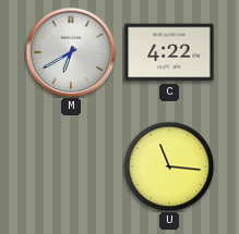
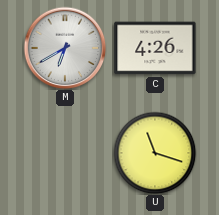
C: 4:22 -> 4:26 (155, 48)
U: 11:16 -> 11:18 (155, 153)
